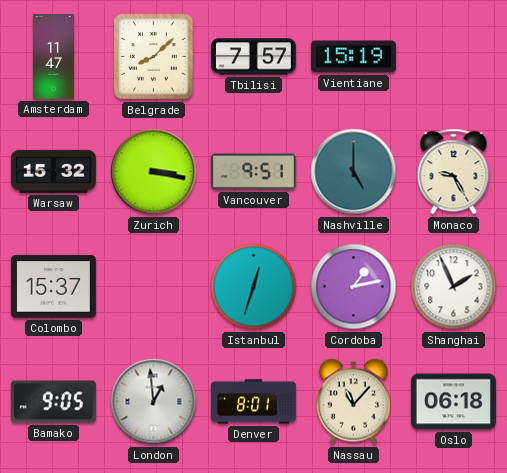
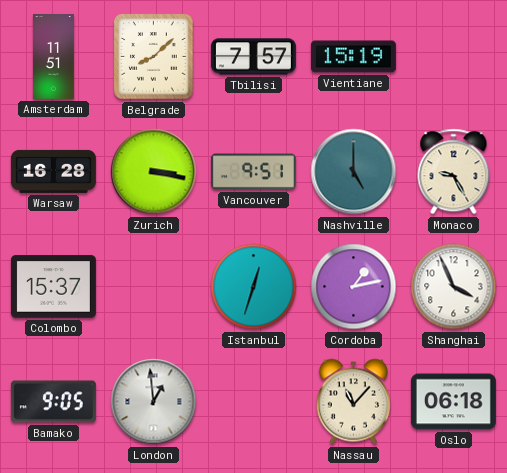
Amsterdam: 11:47 -> 11:51 (53, 56)
Warsaw: 15:32 -> 16:28 (53, 171)
Shanghai: 1:56 -> 3:56 (454, 287)
Denver: 8:01 -> none (253, 402)
